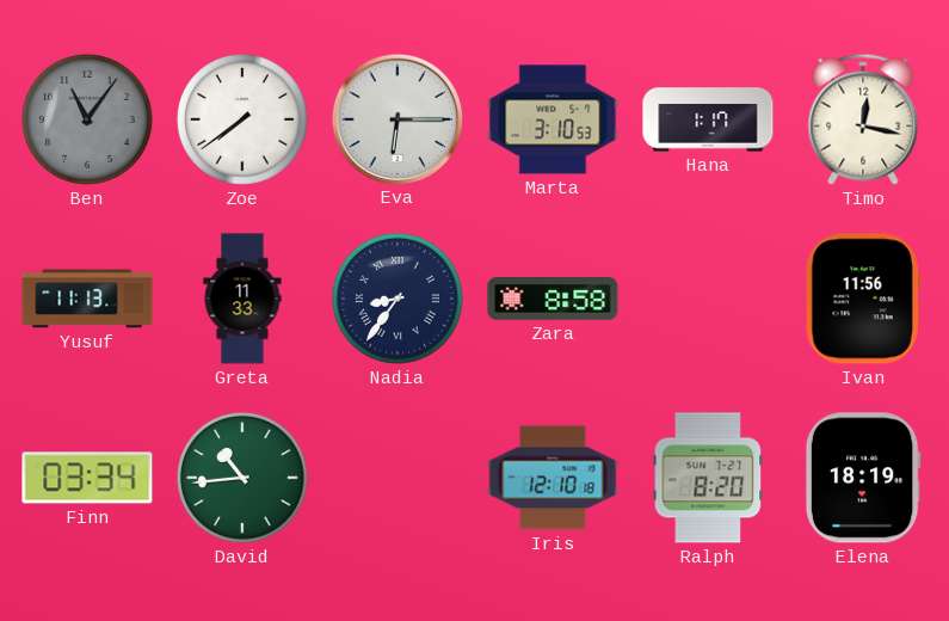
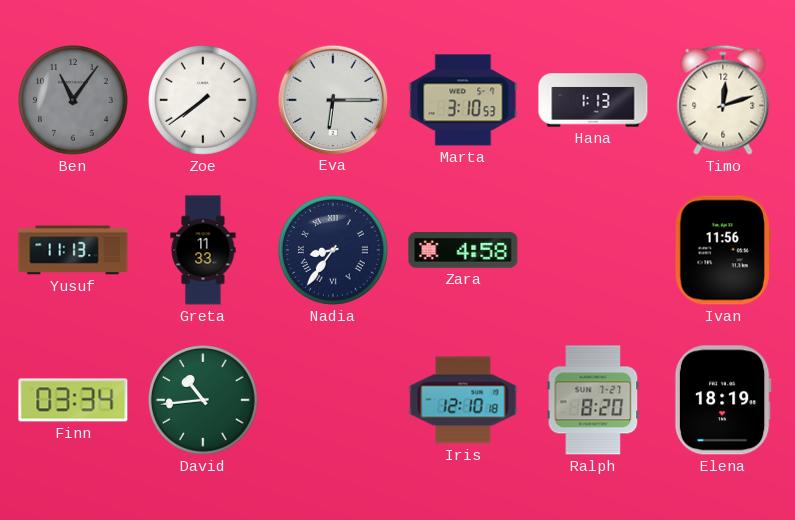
Hana: 1:17 -> 1:13 (593, 100)
Timo: 12:17 -> 12:12 (723, 100)
Zara: 8:58 -> 4:58 (463, 251)
